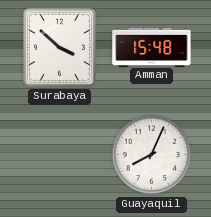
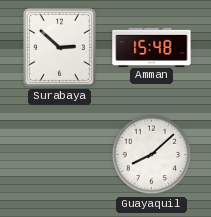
Surabaya: 3:52 -> 2:52 (59, 47)
Guayaquil: 8:04 -> 8:08 (152, 155)
